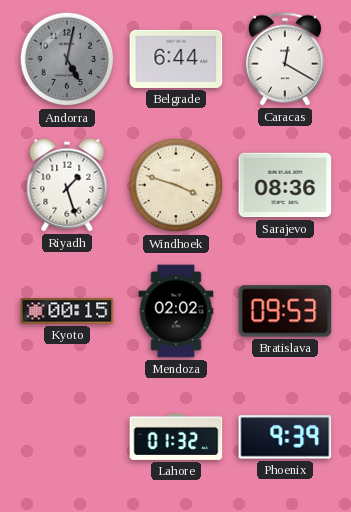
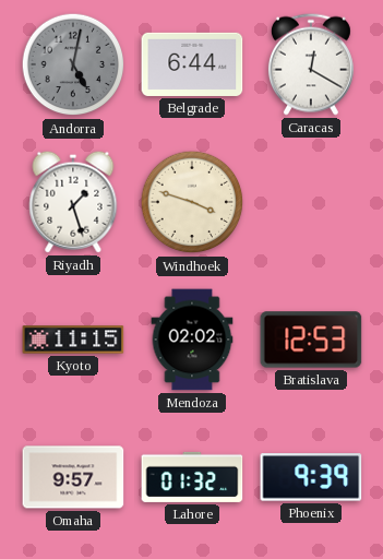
Sarajevo: 08:36 -> none (285, 185)
Kyoto: 00:15 -> 11:15 (73, 340)
Bratislava: 09:53 -> 12:53 (311, 340)
Omaha: none -> 9:57 (73, 477)
